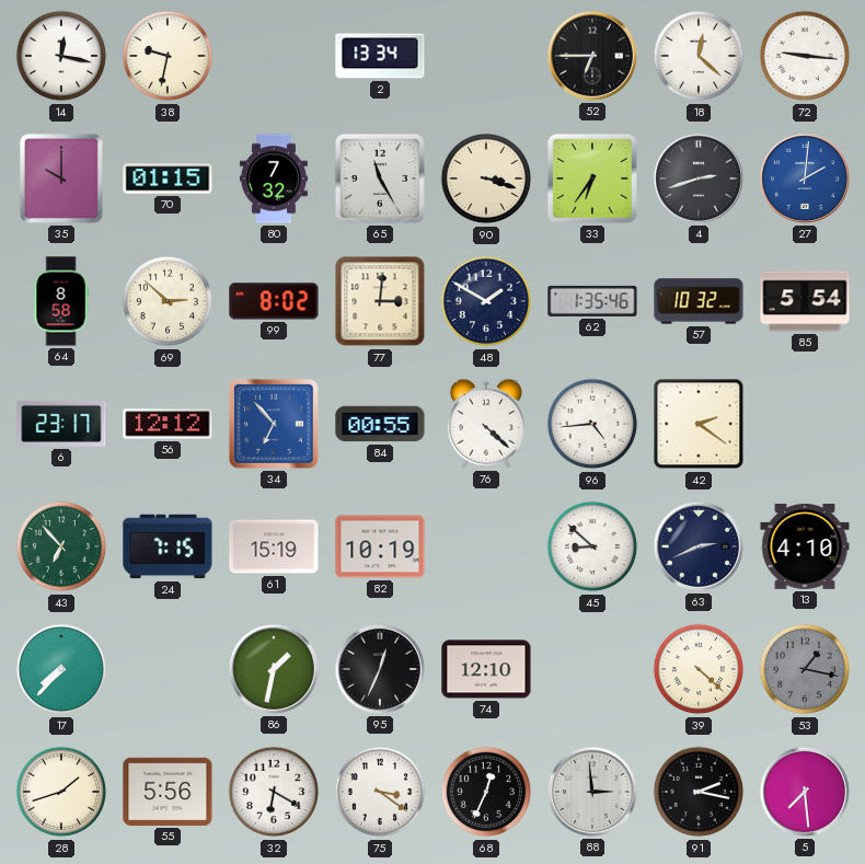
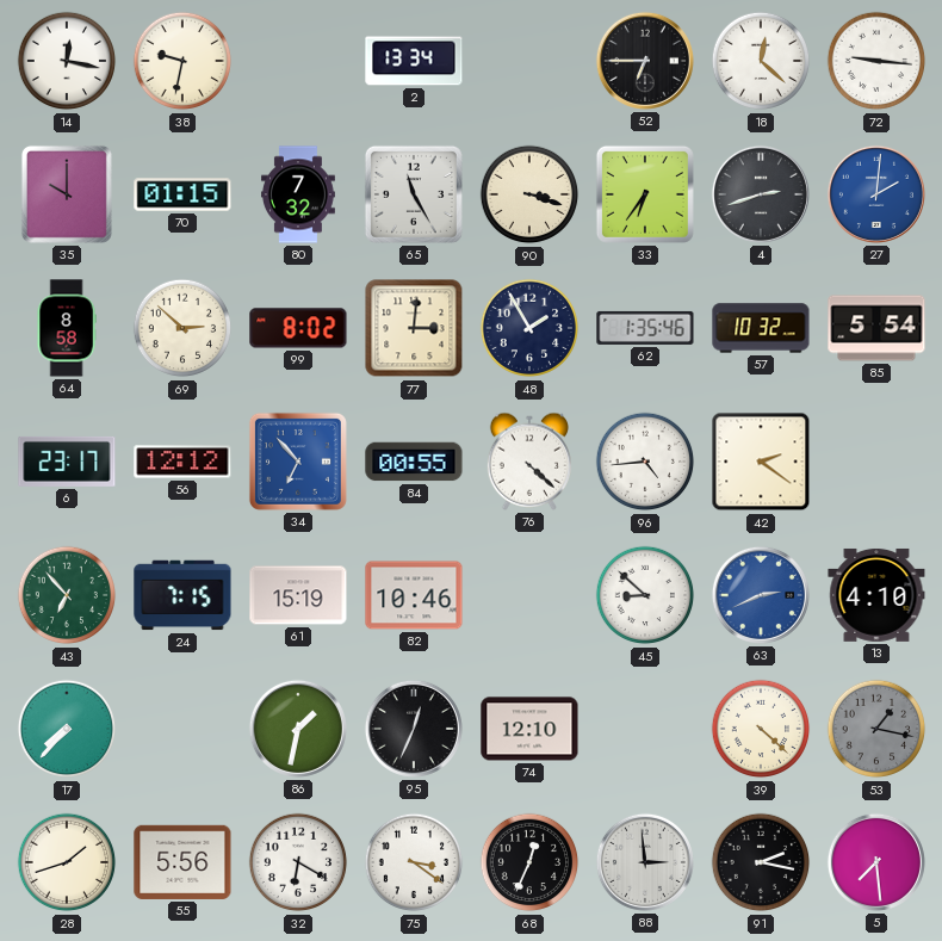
48: 1:50 -> 1:55 (529, 328)
82: 10:19 -> 10:46 (414, 595)
63 dial: navy -> blue (761, 595)
